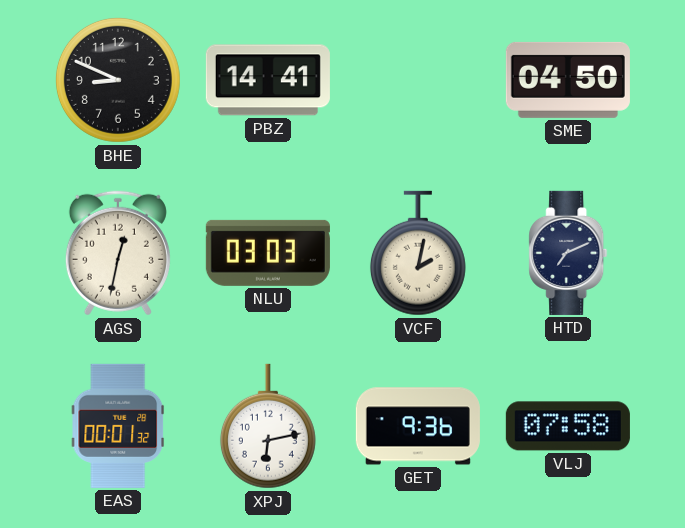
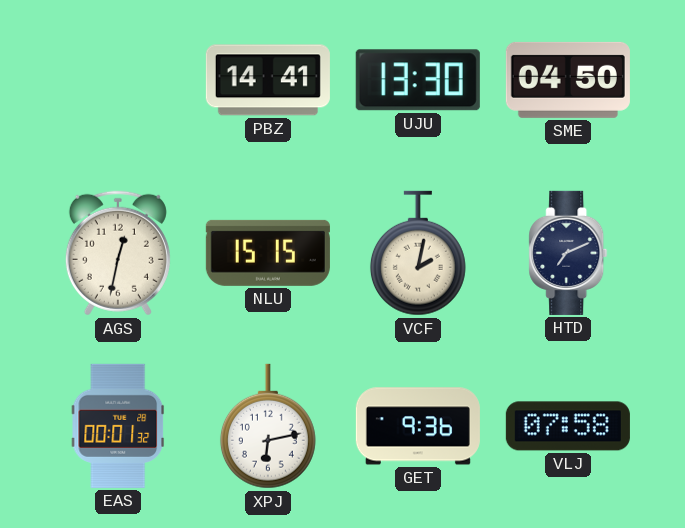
BHE: 8:49 -> none (118, 80)
UJU: none -> 13:30 (418, 80)
NLU: 03:03 -> 15:15 (268, 253)
